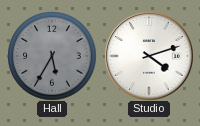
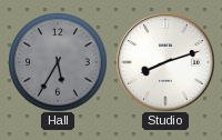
Studio: 4:12 -> 8:12 (165, 62)
